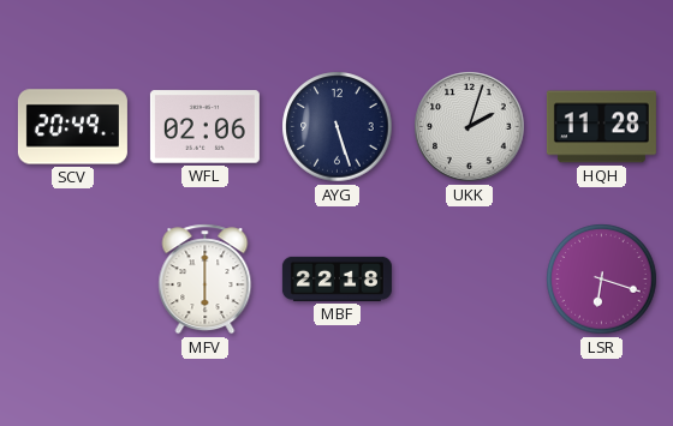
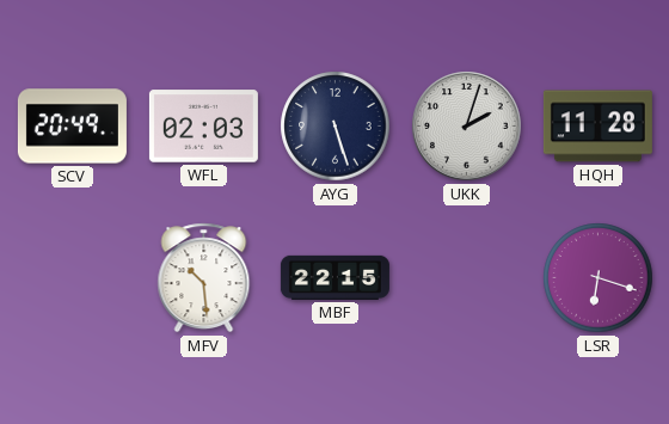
WFL: 02:06 -> 02:03 (203, 127)
MFV: 6:00 -> 10:29 (204, 278)
MBF: 22:18 -> 22:15 (334, 277)
